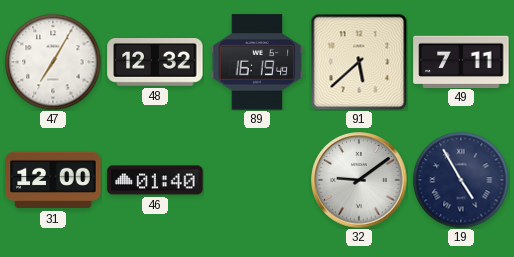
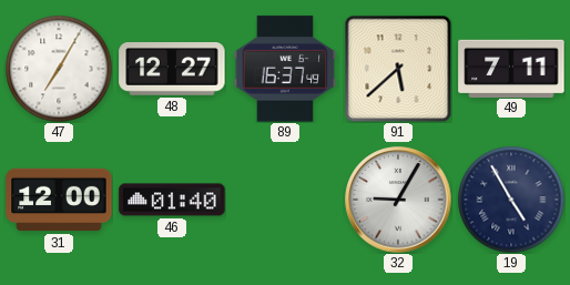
48: 12:32 -> 12:27 (172, 70)
89: 16:19 -> 16:37 (285, 69)
32: 9:09 -> 9:05 (398, 200)
